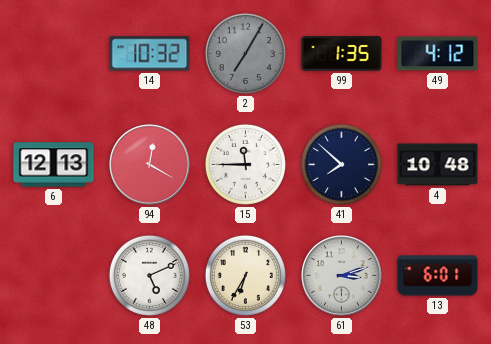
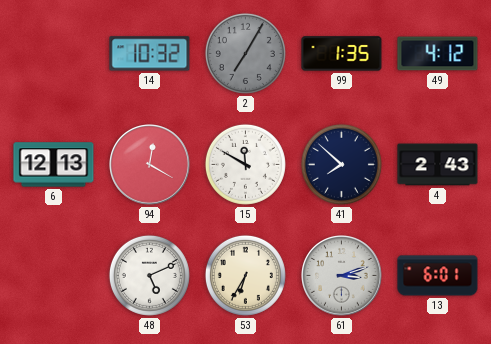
15: 11:45 -> 11:50 (245, 164)
4: 10:48 -> 2:43 (438, 165)
